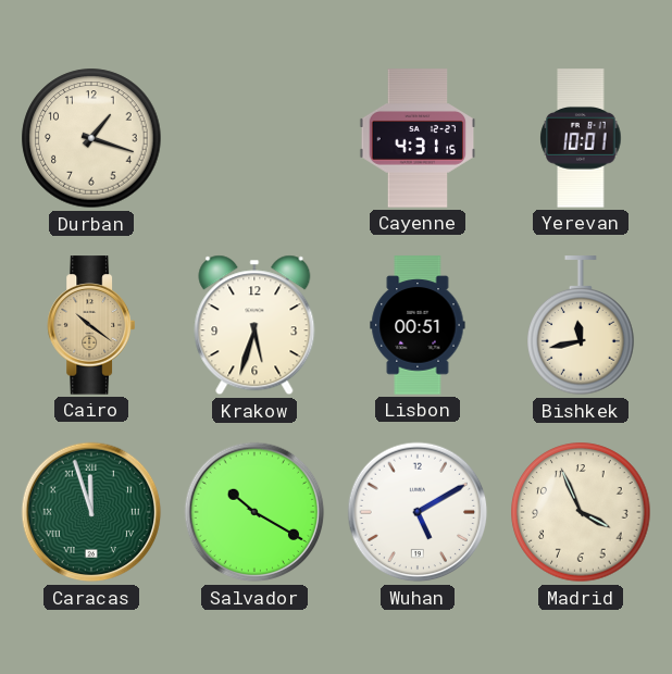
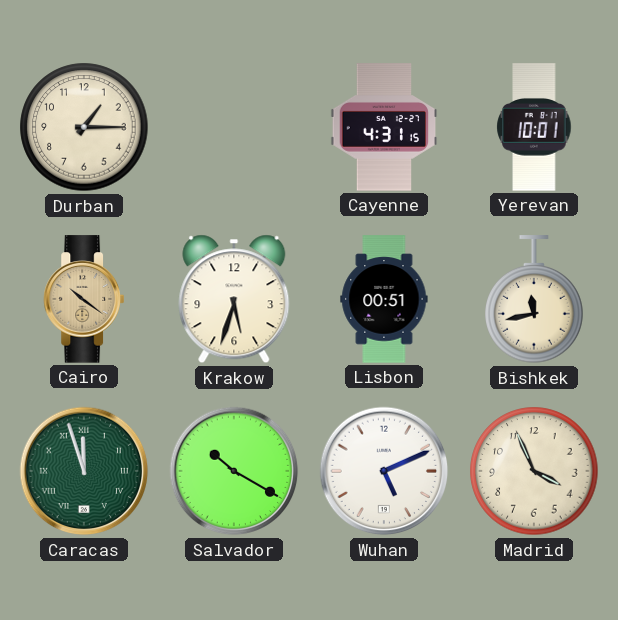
Durban: 1:18 -> 1:15 (84, 127)
Wuhan: 5:10 -> 5:11 (384, 471)
